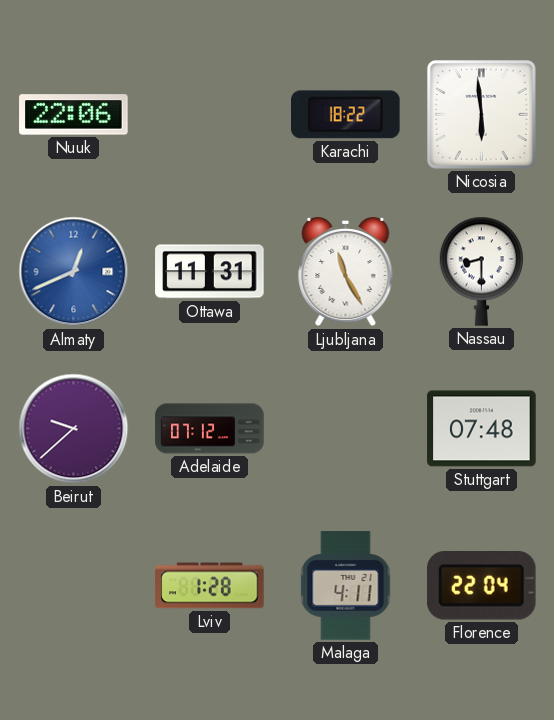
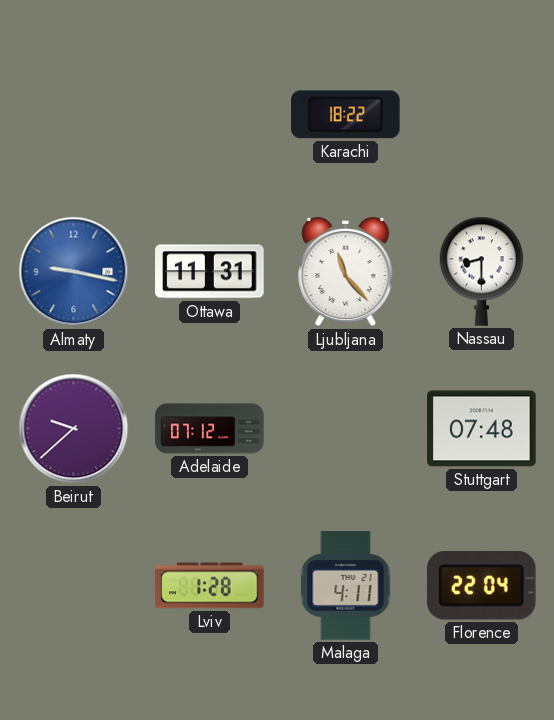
Nuuk: 22:06 -> none (74, 115)
Nicosia: 5:59 -> none (481, 114)
Almaty: 12:41 -> 9:17 (74, 272)
Ljubljana: 11:25 -> 11:23 (346, 272)
